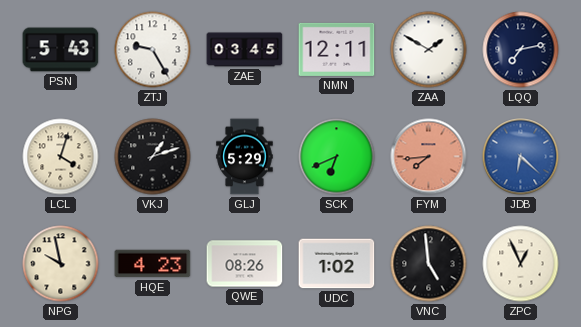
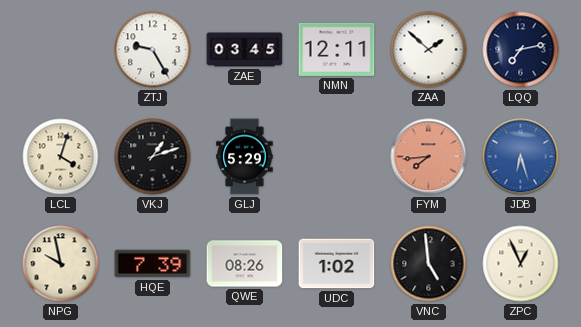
PSN: 5:43 -> none (61, 50)
ZAA: 1:50 -> 1:52 (429, 50)
SCK: 6:41 -> none (337, 157)
JDB: 6:22 -> 6:27 (521, 157)
HQE: 4:23 -> 7:39 (153, 264)
